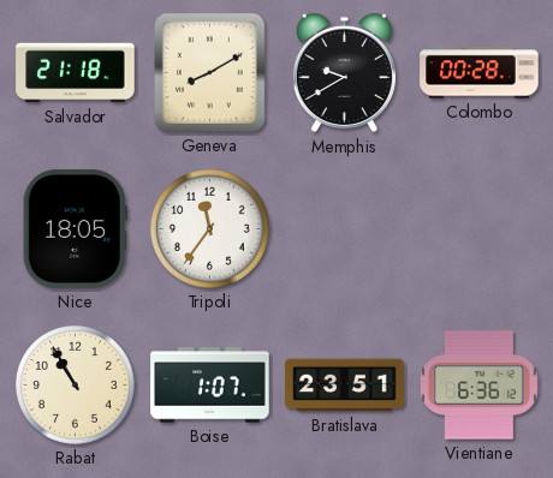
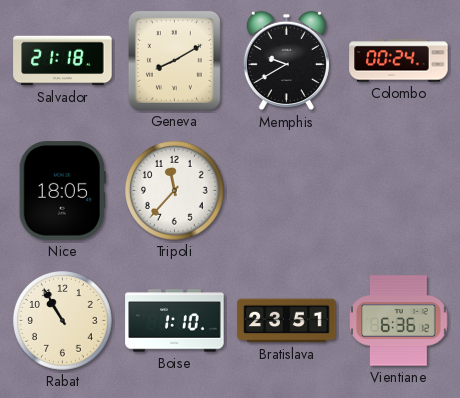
Colombo: 00:28 -> 00:24 (399, 61)
Tripoli: 11:36 -> 11:37 (175, 191)
Boise: 1:07 -> 1:10 (175, 321)
